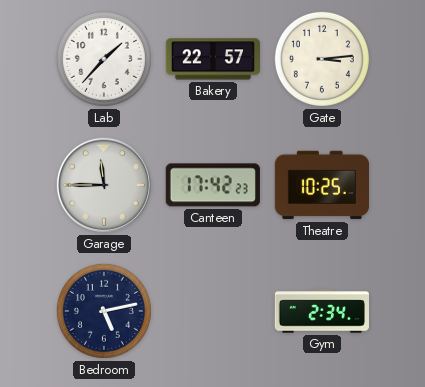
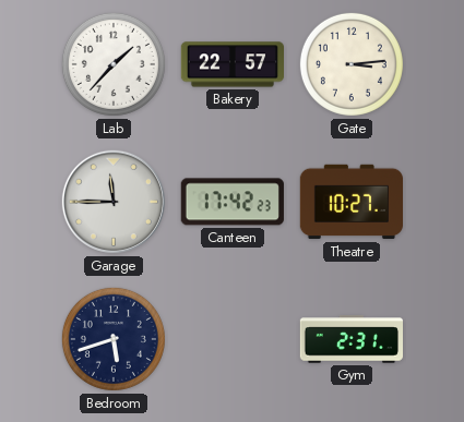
Theatre: 10:25 -> 10:27 (350, 202)
Bedroom: 5:13 -> 5:42 (114, 339)
Gym: 2:34 -> 2:31 (350, 339)
